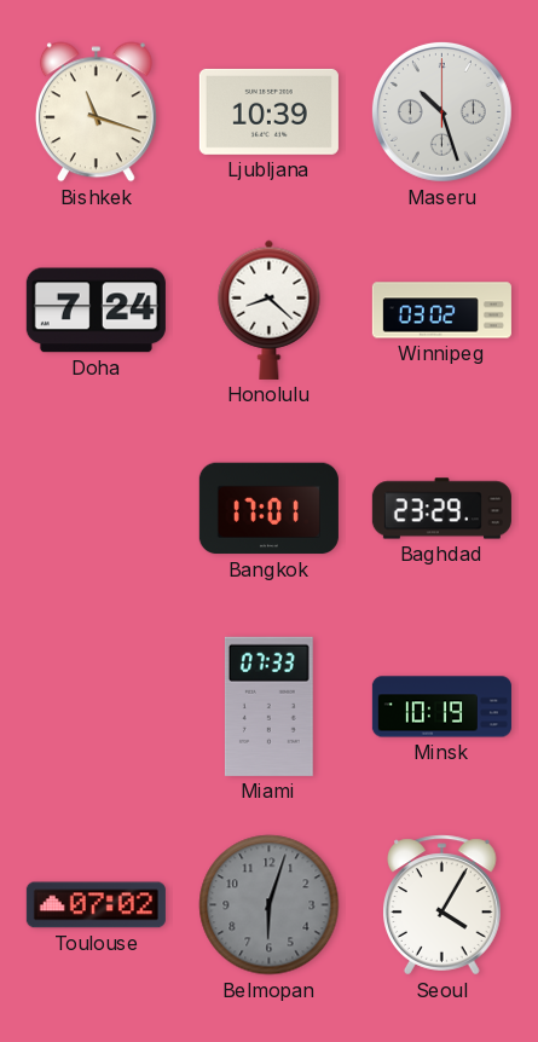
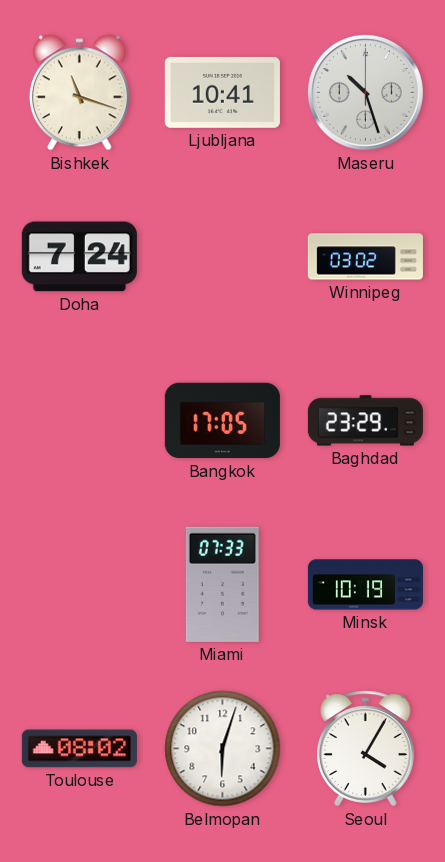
Ljubljana: 10:39 -> 10:41 (222, 92)
Honolulu: 8:22 -> none (270, 309)
Bangkok: 17:01 -> 17:05 (222, 421)
Toulouse: 07:02 -> 08:02 (79, 749)
Belmopan dial: grey -> white (223, 749)
